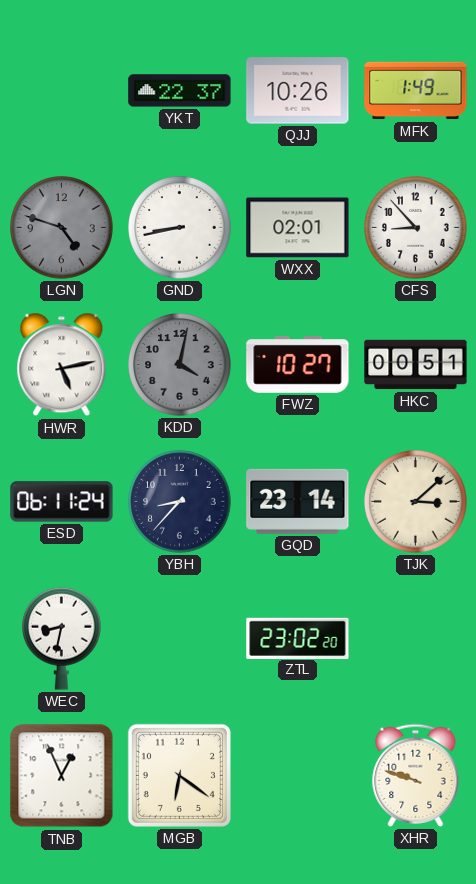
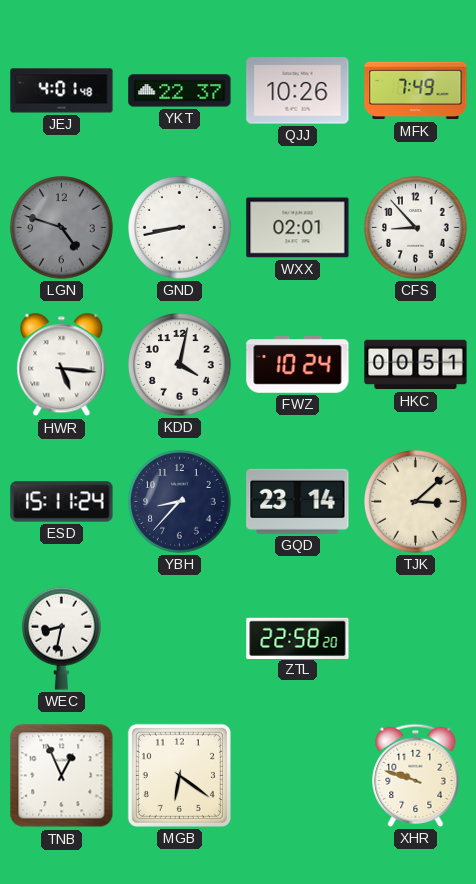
JEJ: none -> 4:01 (62, 91)
MFK: 1:49 -> 7:49 (416, 91)
HWR: 5:13 -> 5:16 (62, 365)
KDD dial: grey -> white (180, 365)
FWZ: 10:27 -> 10:24 (298, 365)
ESD: 06:11 -> 15:11 (62, 502)
ZTL: 23:02 -> 22:58 (298, 638)
